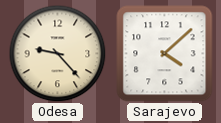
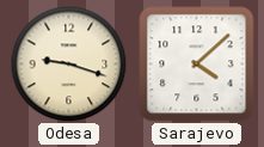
Odesa: 9:23 -> 9:18 (68, 63)
